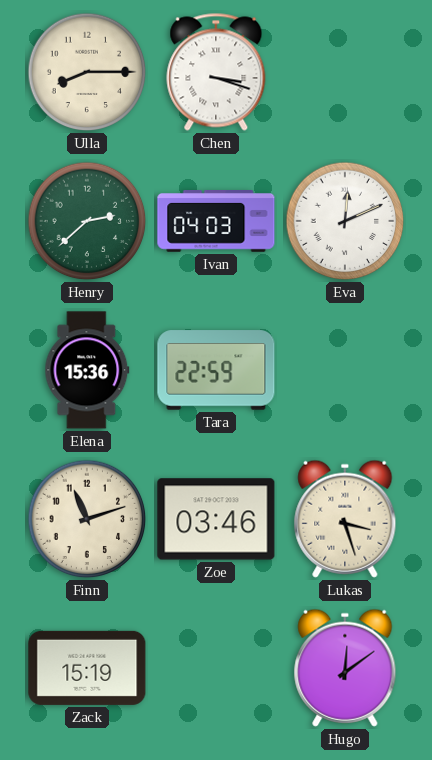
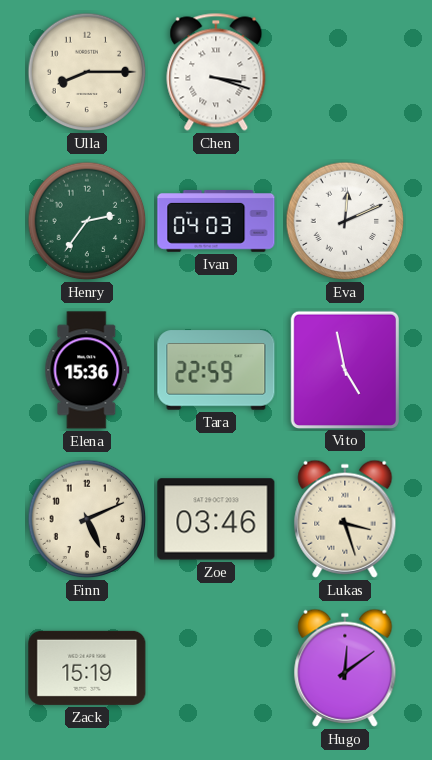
Henry: 2:38 -> 2:36 (87, 221)
Vito: none -> 4:58 (344, 369)
Finn: 11:12 -> 5:11 (87, 519)
